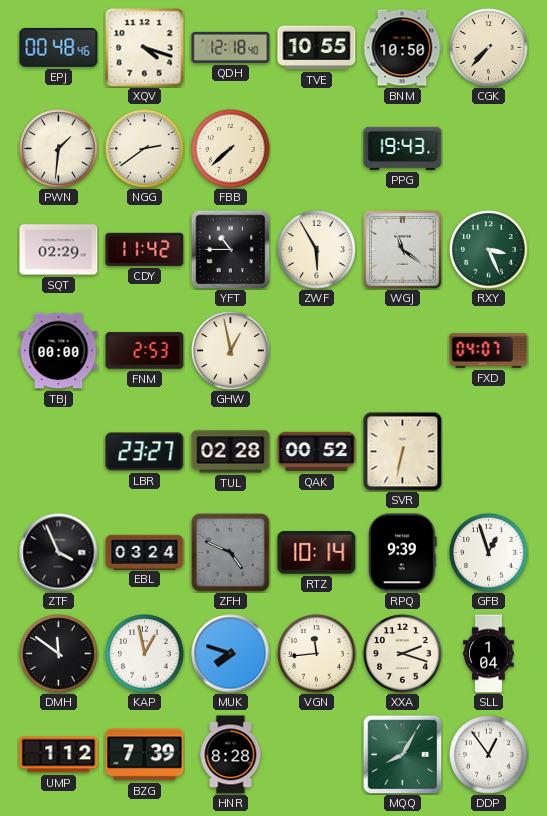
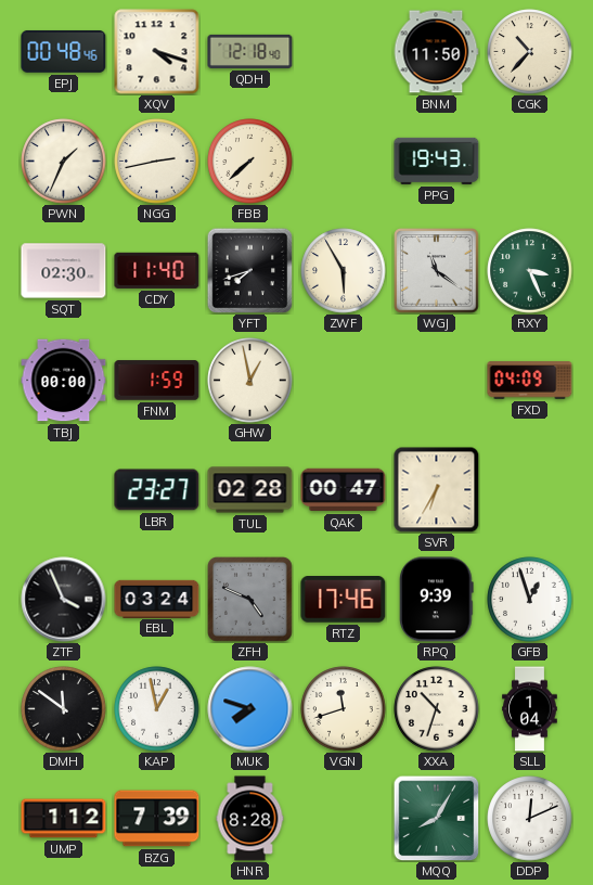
TVE: 10:55 -> none (317, 48)
BNM: 10:50 -> 11:50 (436, 52)
CGK: 7:37 -> 10:37 (530, 52)
PWN: 1:31 -> 1:34 (64, 162)
NGG: 2:39 -> 2:43 (157, 162)
SQT: 02:29 -> 02:30 (64, 271)
CDY: 11:42 -> 11:40 (157, 270)
YFT: 10:45 -> 7:42 (249, 270)
FNM: 2:53 -> 1:59 (157, 381)
FXD: 04:07 -> 04:09 (530, 381)
QAK: 00:52 -> 00:47 (344, 490)
SVR: 6:32 -> 6:35 (437, 490)
RTZ: 10:14 -> 17:46 (344, 600)
VGN: 11:44 -> 11:42 (344, 709)
XXA: 2:18 -> 10:33 (437, 709)
DDP: 12:54 -> 12:11 (530, 819)
